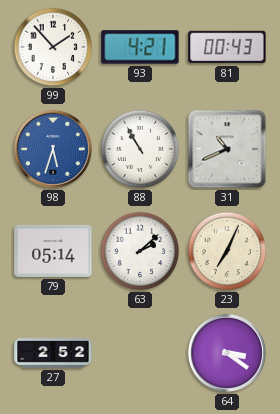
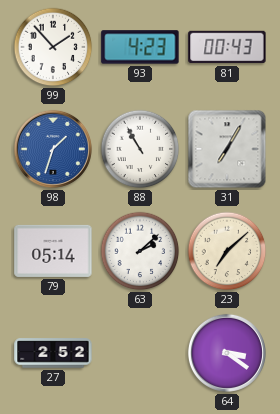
93: 4:21 -> 4:23 (140, 47)
98: 5:33 -> 1:33 (53, 149)
31: 10:41 -> 7:05 (227, 149)
23: 7:04 -> 7:08 (227, 251)
